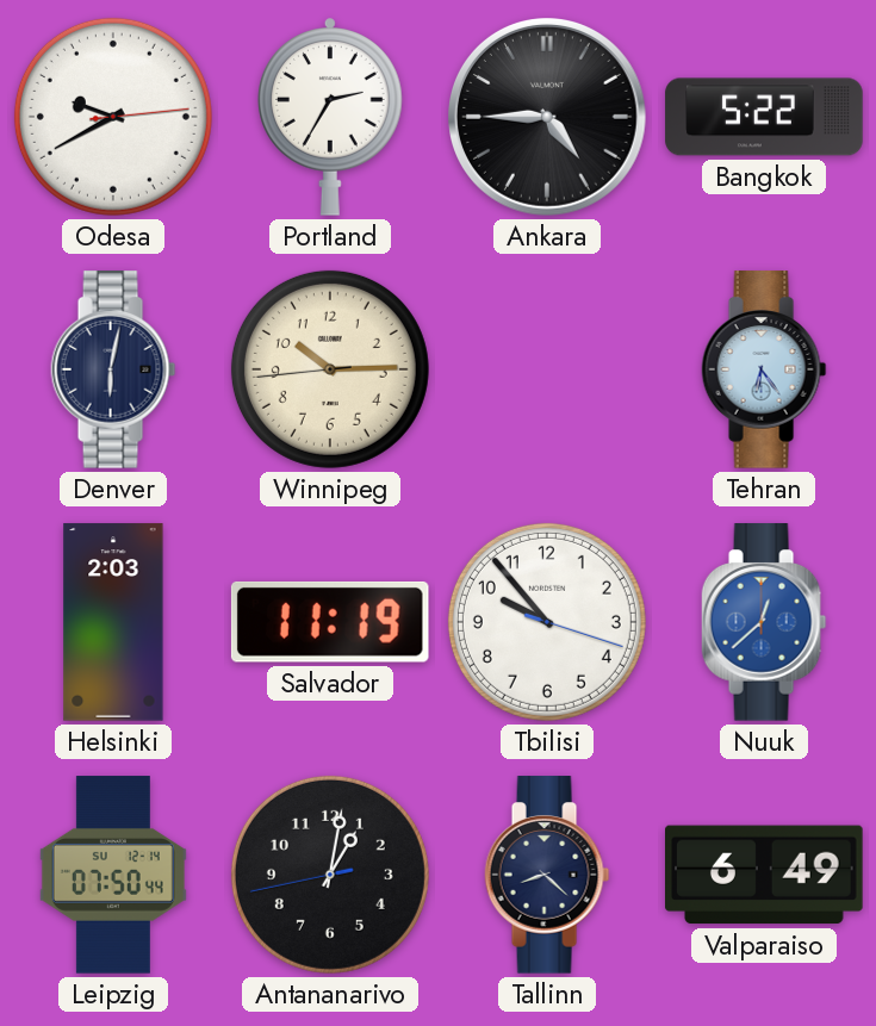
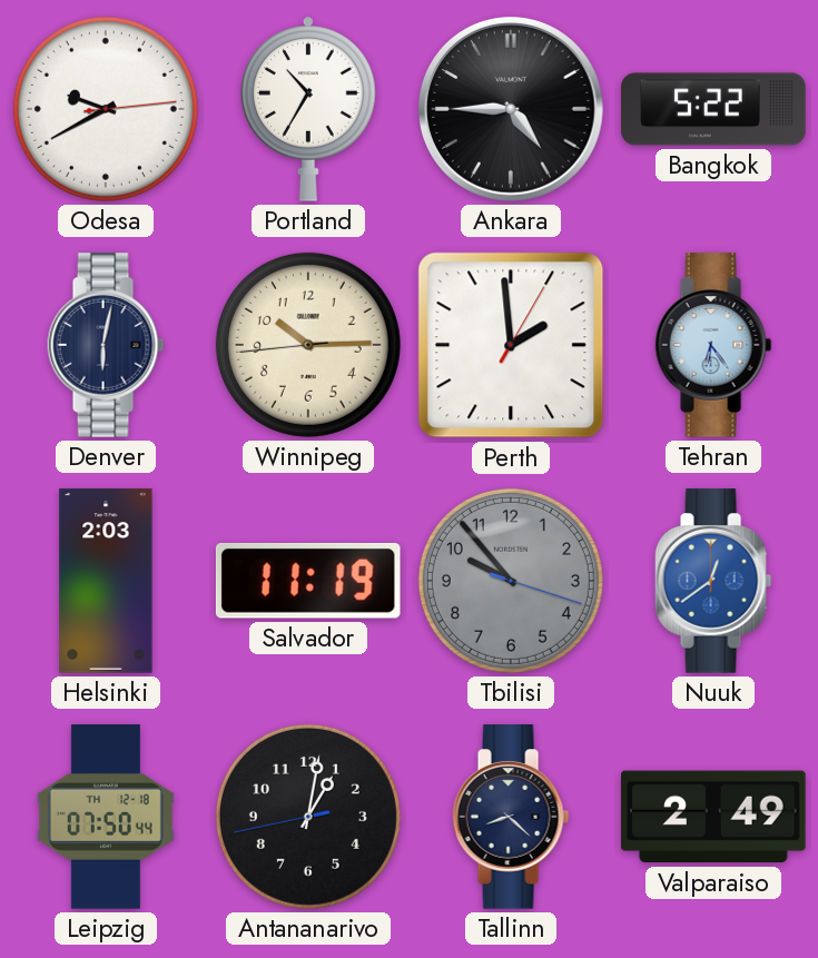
Portland: 2:35 -> 10:35 (309, 109)
Perth: none -> 1:59 (511, 345)
Tbilisi dial: white -> grey (511, 581)
Nuuk: 12:38 -> 12:39 (713, 581)
Leipzig date: SU 12-14 -> TH 12-18 (106, 817)
Valparaiso: 6:49 -> 2:49 (713, 817)
